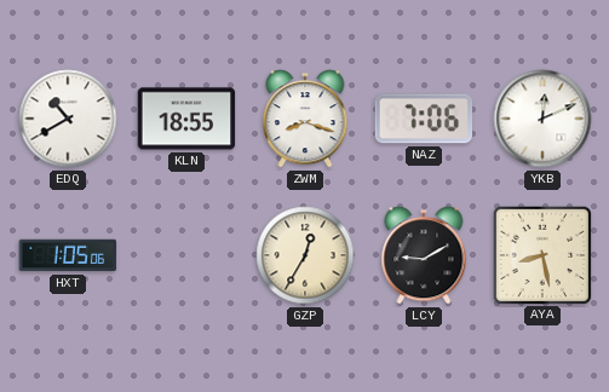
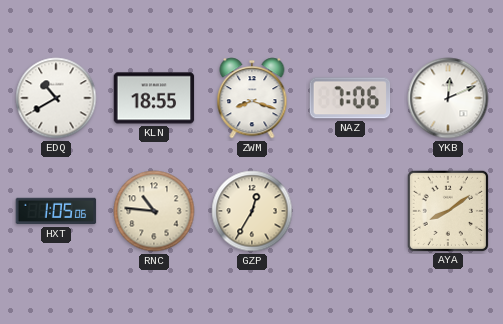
RNC: none -> 10:46 (154, 211)
LCY: 9:10 -> none (424, 255)
AYA: 8:28 -> 8:09 (447, 210)
